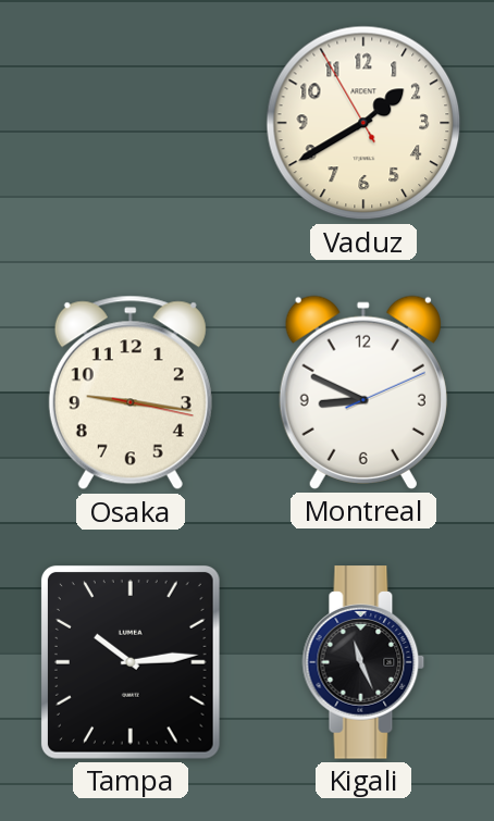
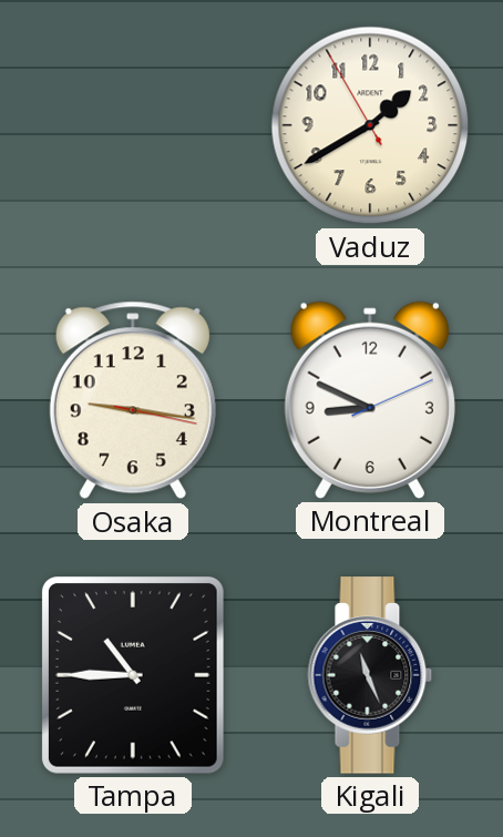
Tampa: 10:14 -> 10:45 (133, 675)
